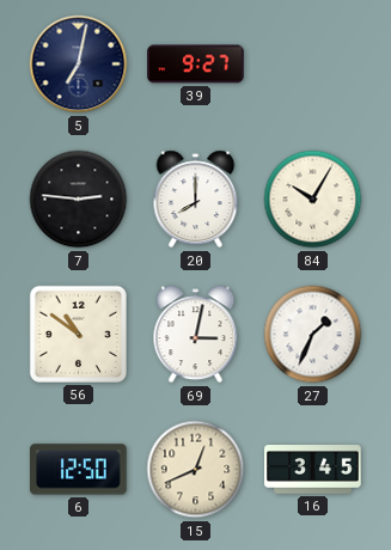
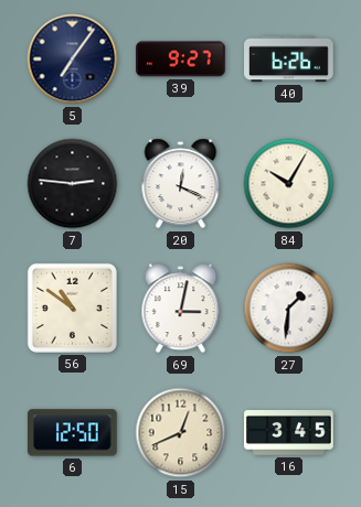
5: 7:02 -> 7:06 (73, 60)
40: none -> 6:26 (289, 60)
20: 8:00 -> 12:19 (181, 184)
27: 1:34 -> 1:31 (289, 309)
